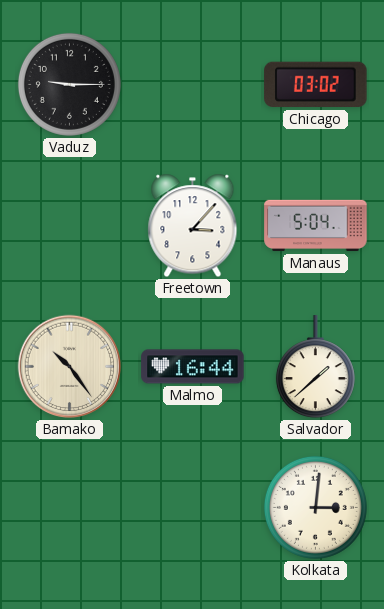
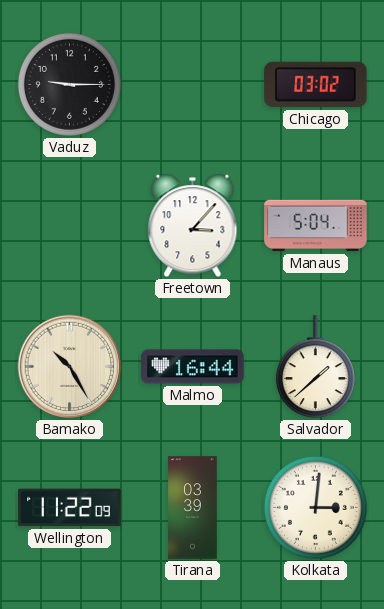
Bamako: 10:24 -> 10:25 (70, 367)
Wellington: none -> 11:22 (70, 508)
Tirana: none -> 03:39 (193, 508)
